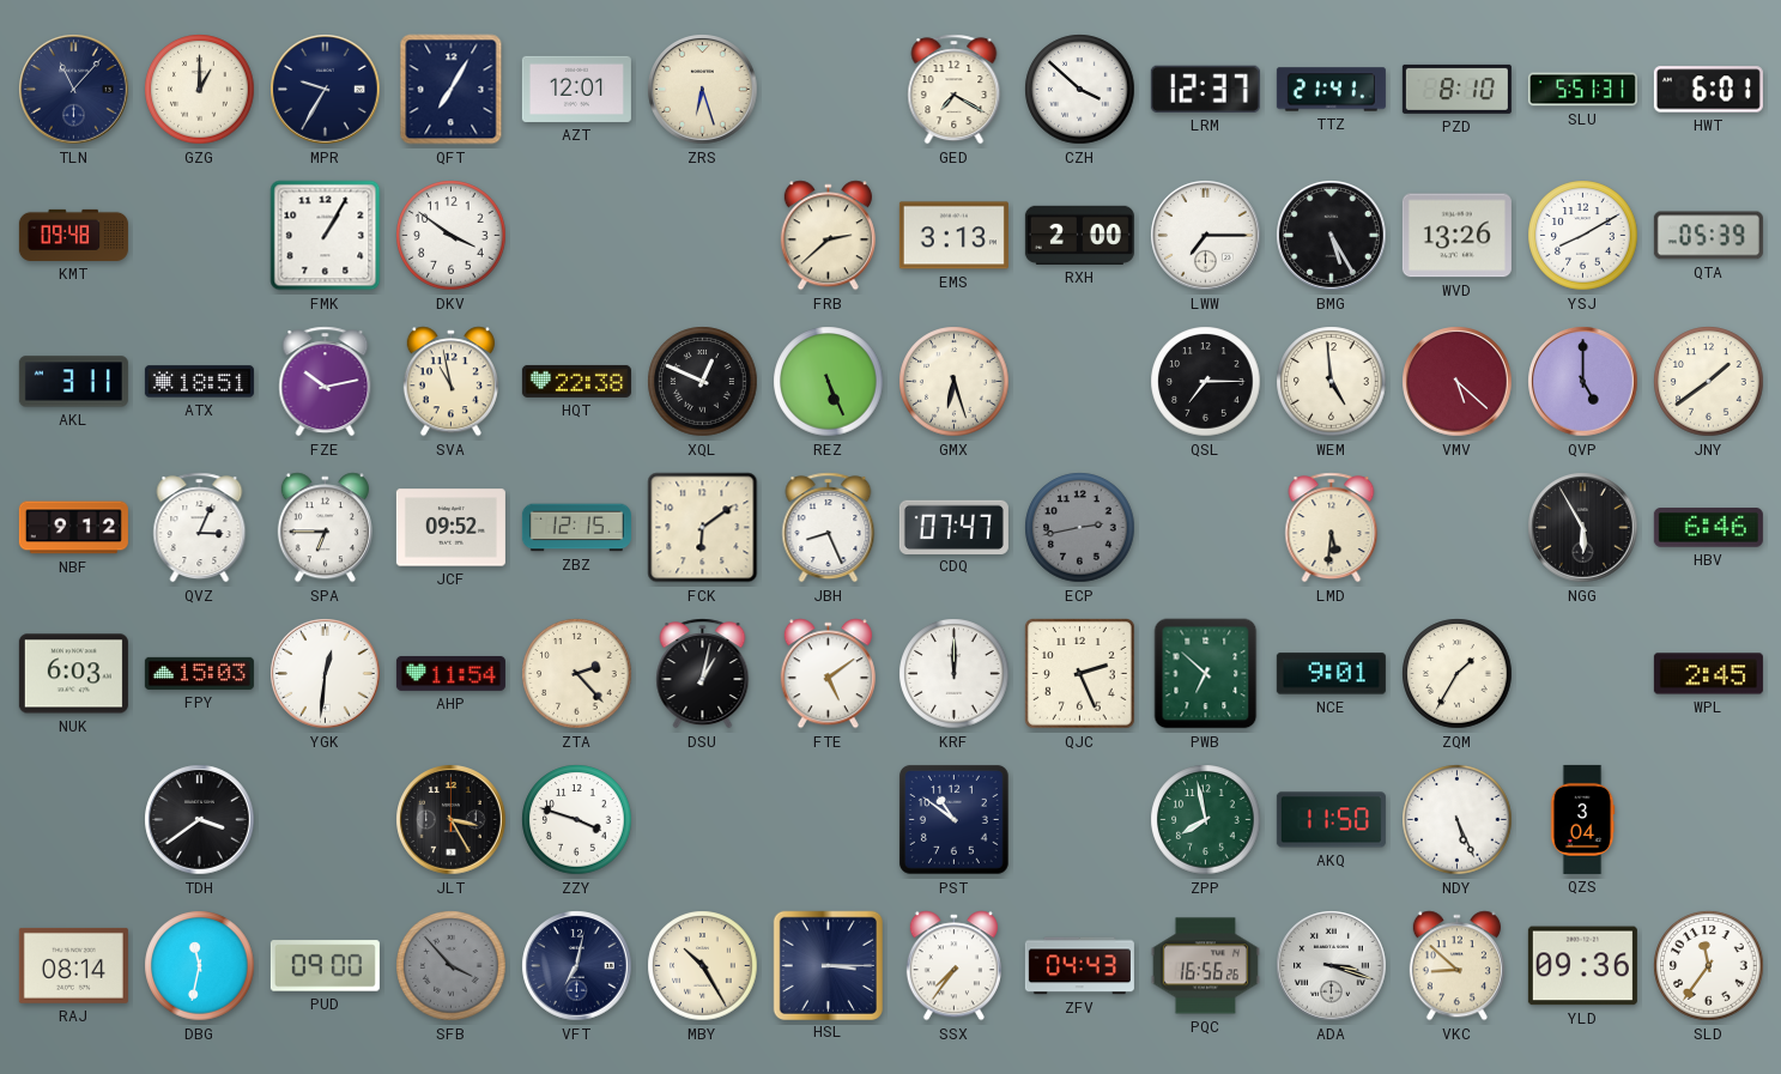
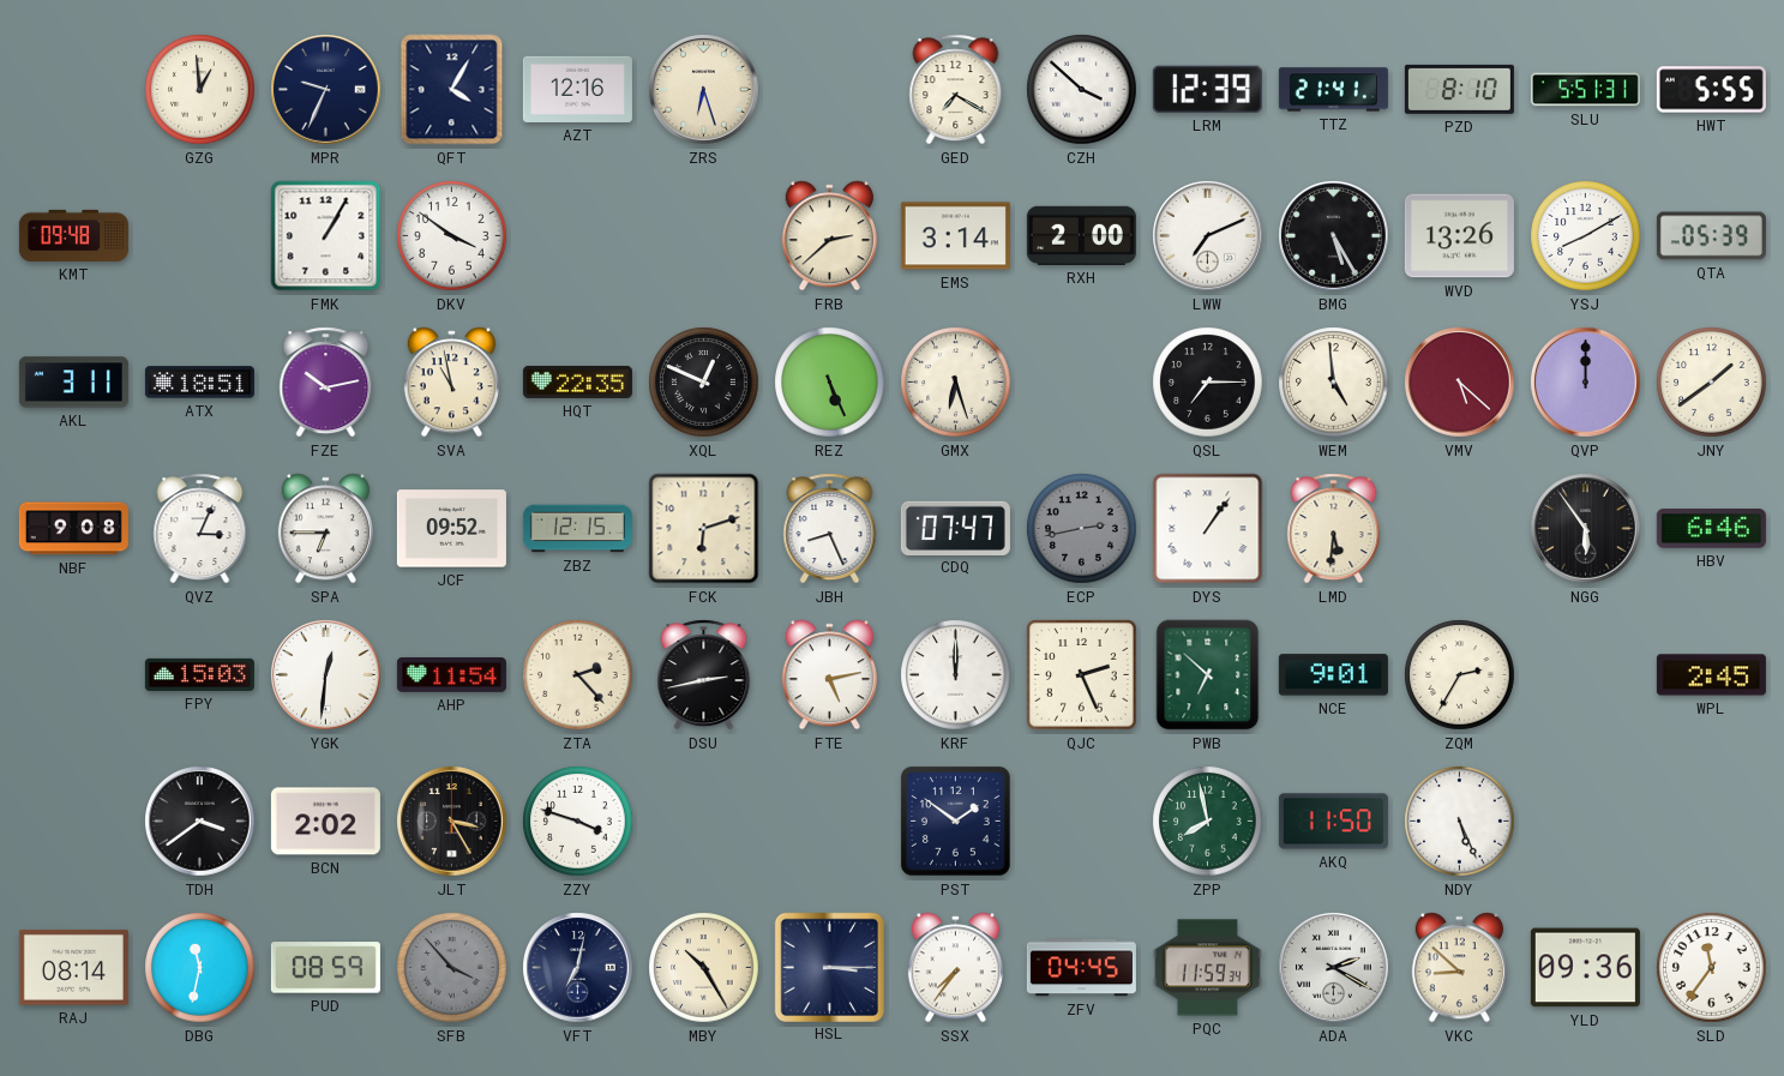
TLN: 11:07 -> none (74, 90)
GZG: 1:00 -> 12:59 (200, 90)
MPR: 9:35 -> 9:34 (326, 90)
QFT: 7:05 -> 4:05 (452, 90)
AZT: 12:01 -> 12:16 (577, 89)
LRM: 12:37 -> 12:39 (1207, 89)
HWT: 6:01 -> 5:55 (1711, 90)
EMS: 3:13 -> 3:14 (955, 236)
LWW: 7:15 -> 7:11 (1208, 236)
HQT: 22:38 -> 22:35 (577, 381)
QVP: 5:00 -> 12:00 (1586, 383)
NBF: 9:12 -> 9:08 (73, 529)
FCK: 6:09 -> 6:12 (704, 529)
DYS: none -> 1:06 (1208, 529)
NGG: 5:55 -> 5:54 (1586, 529)
NUK: 6:03 -> none (73, 674)
DSU: 1:02 -> 2:43 (704, 675)
FTE: 5:09 -> 5:13 (829, 675)
ZQM: 1:35 -> 2:35 (1460, 675)
BCN: none -> 2:02 (325, 822)
PST: 10:51 -> 1:51 (955, 820)
QZS: 3:04 -> none (1582, 819)
PUD: 09:00 -> 08:59 (325, 968)
ZFV: 04:43 -> 04:45 (1081, 968)
PQC: 16:56 -> 11:59 (1207, 968)
ADA: 3:18 -> 2:20 (1334, 968)
